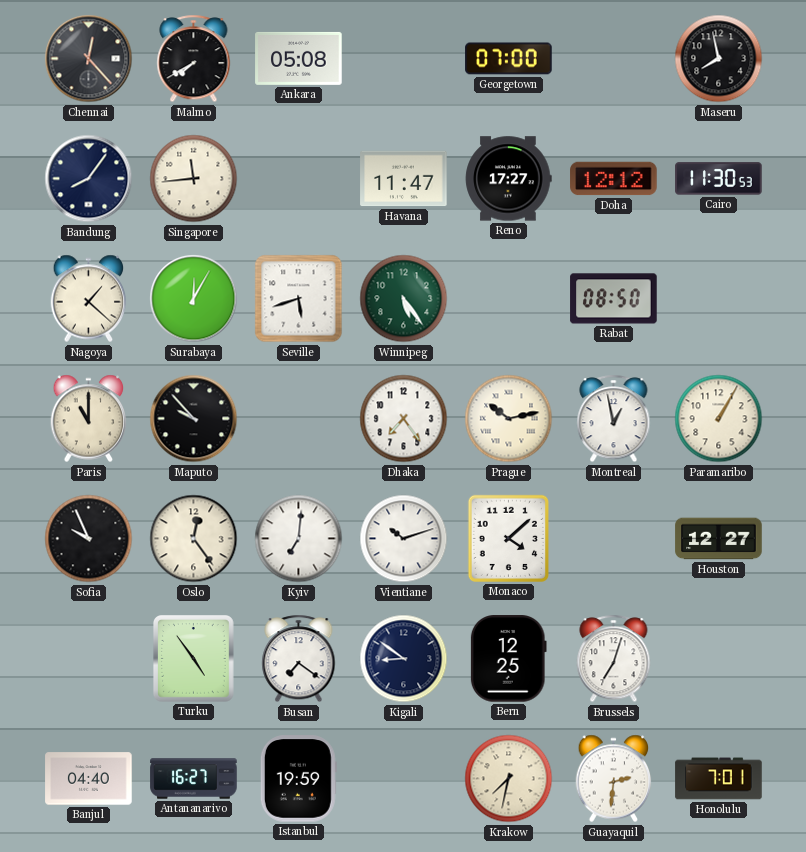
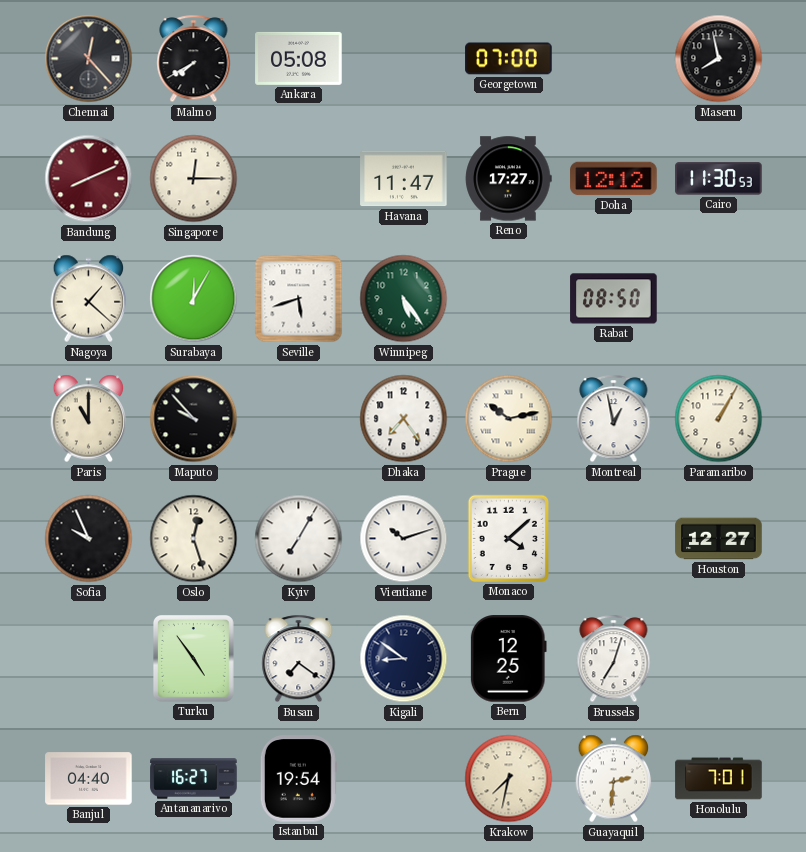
Bandung: 8:06 -> 8:11 (89, 179)
Bandung dial: navy -> burgundy (89, 179)
Singapore: 11:44 -> 12:15 (194, 179)
Oslo: 12:24 -> 12:27 (194, 539)
Kyiv: 7:01 -> 7:05 (299, 539)
Istanbul: 19:59 -> 19:54 (298, 779)
